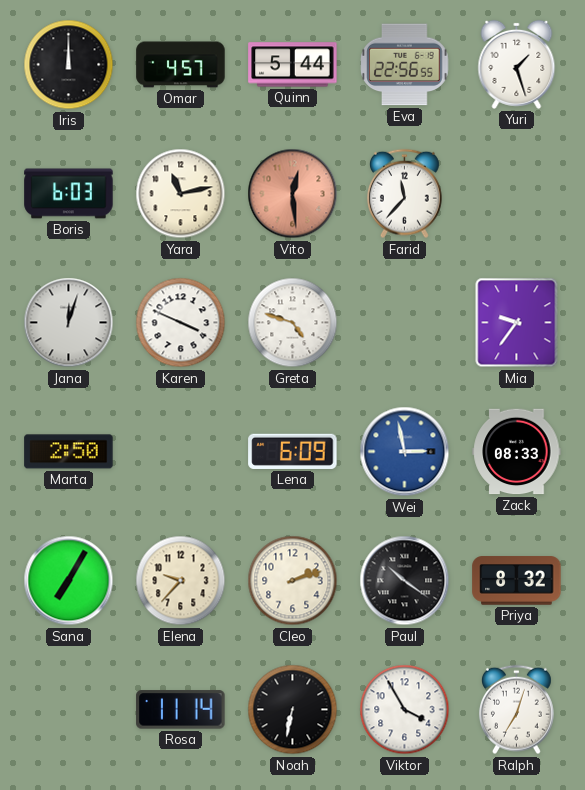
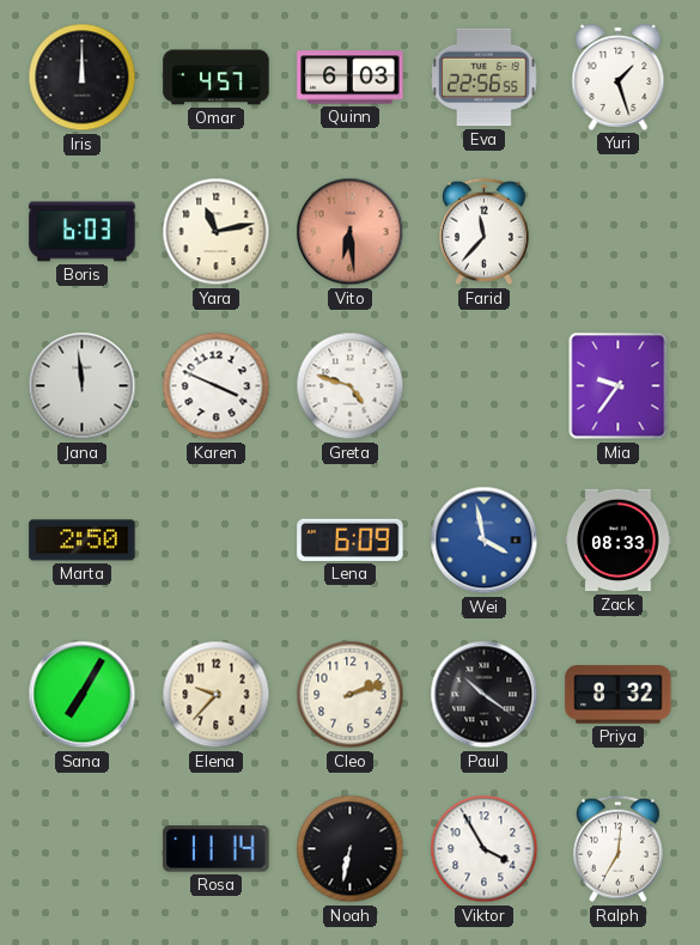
Quinn: 5:44 -> 6:03 (351, 78)
Vito: 12:29 -> 6:29 (351, 232)
Jana: 12:03 -> 11:59 (83, 386)
Wei: 2:58 -> 3:58 (485, 541)
Ralph: 7:03 -> 7:01 (617, 849)
